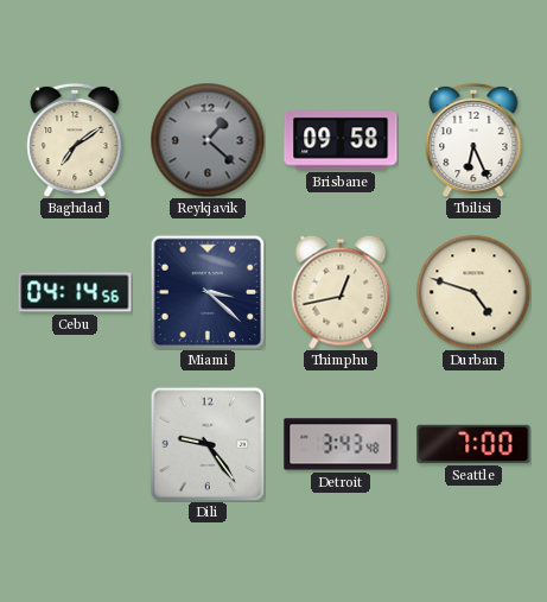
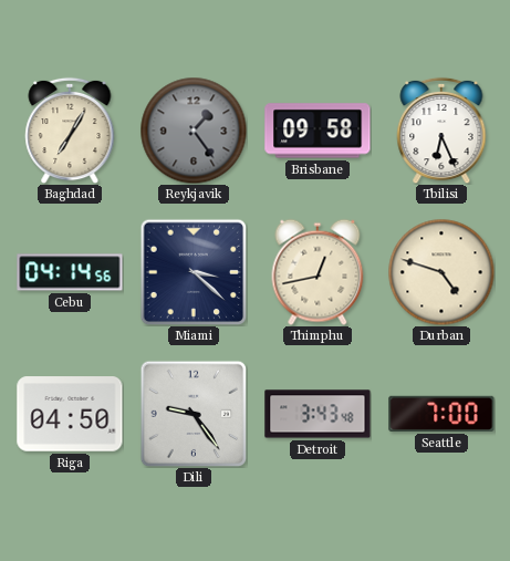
Baghdad: 7:09 -> 7:05 (70, 131)
Reykjavik: 1:22 -> 1:24 (194, 131)
Riga: none -> 04:50 (70, 414)
